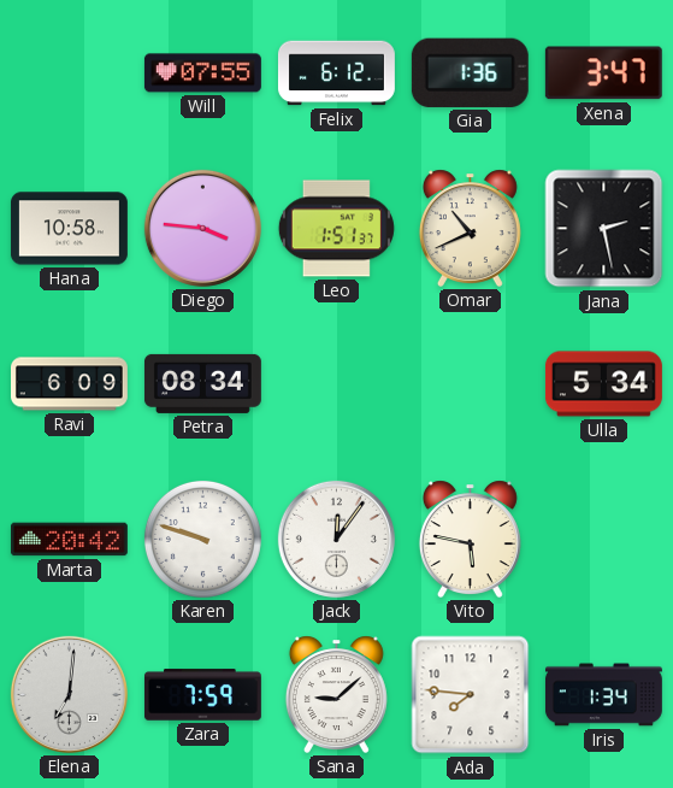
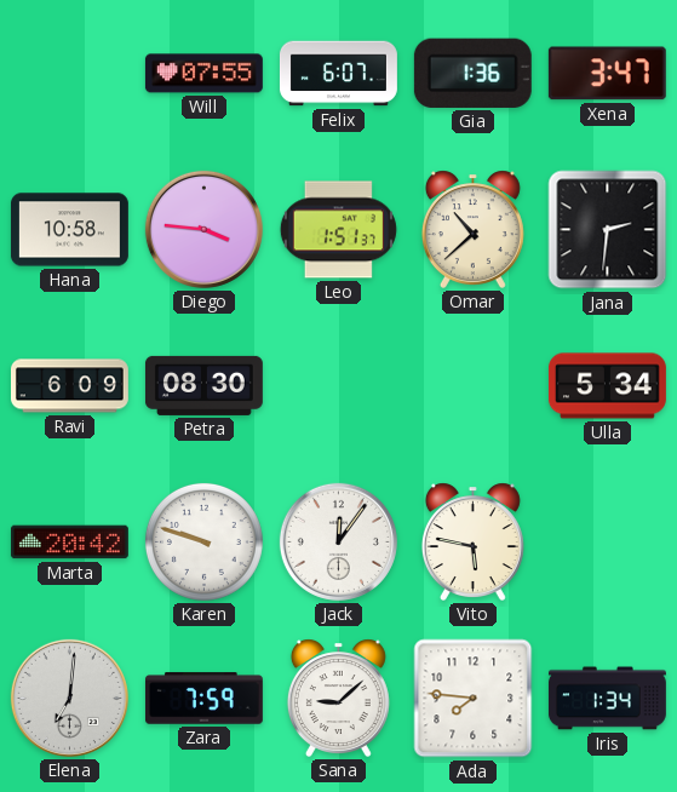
Felix: 6:12 -> 6:07 (338, 74)
Omar: 10:41 -> 10:38 (472, 229)
Jana: 2:28 -> 2:31 (608, 230)
Petra: 08:34 -> 08:30 (203, 385)
